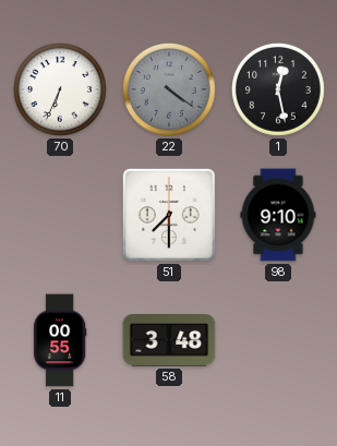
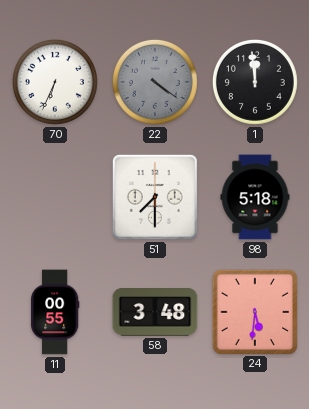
1: 12:28 -> 11:59 (255, 82)
98: 9:10 -> 5:18 (255, 197)
24: none -> 5:31 (254, 311)
